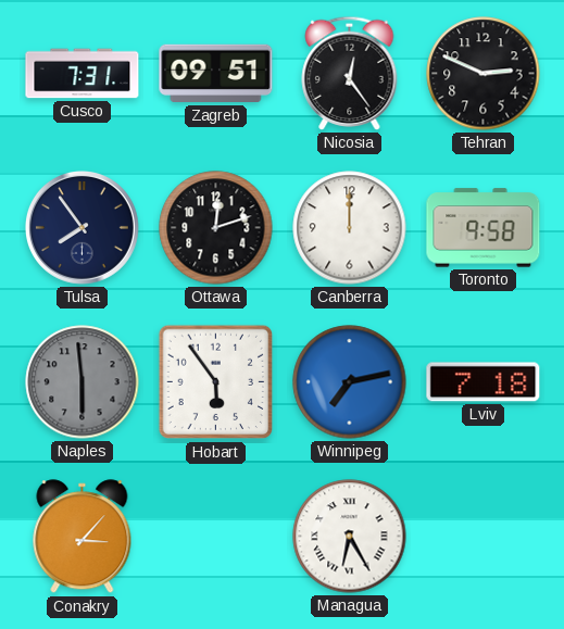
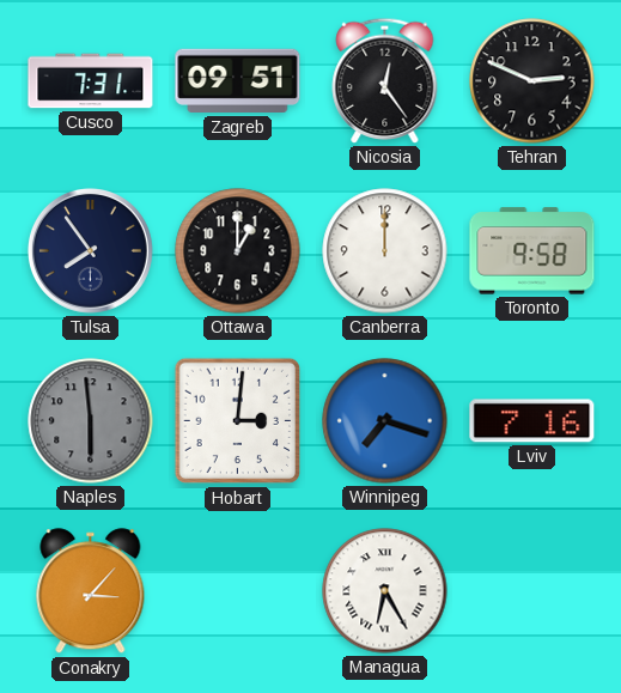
Ottawa: 12:12 -> 1:00 (238, 251)
Hobart: 5:54 -> 3:01 (238, 421)
Winnipeg: 7:13 -> 7:18 (385, 421)
Lviv: 7:18 -> 7:16 (532, 421)
